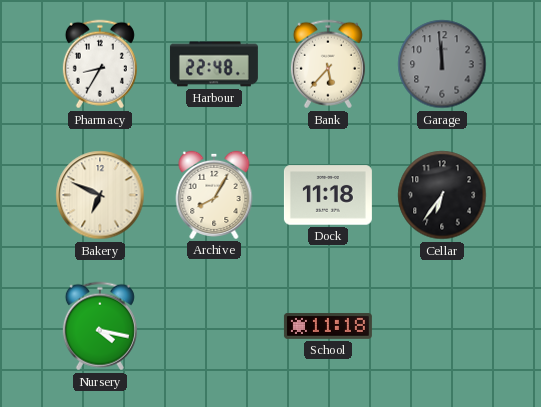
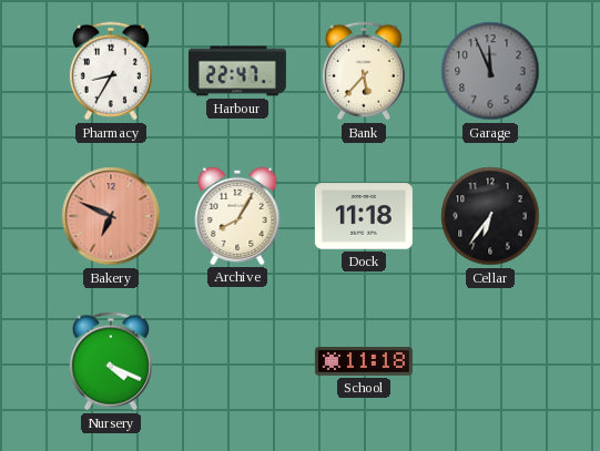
Harbour: 22:48 -> 22:47 (237, 71)
Garage: 11:59 -> 11:56 (490, 71)
Bakery dial: cream -> salmon (111, 216)
Nursery: 4:17 -> 4:19 (111, 361)
